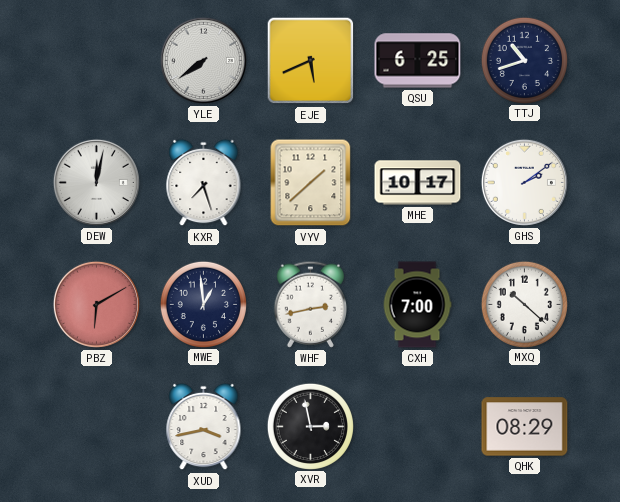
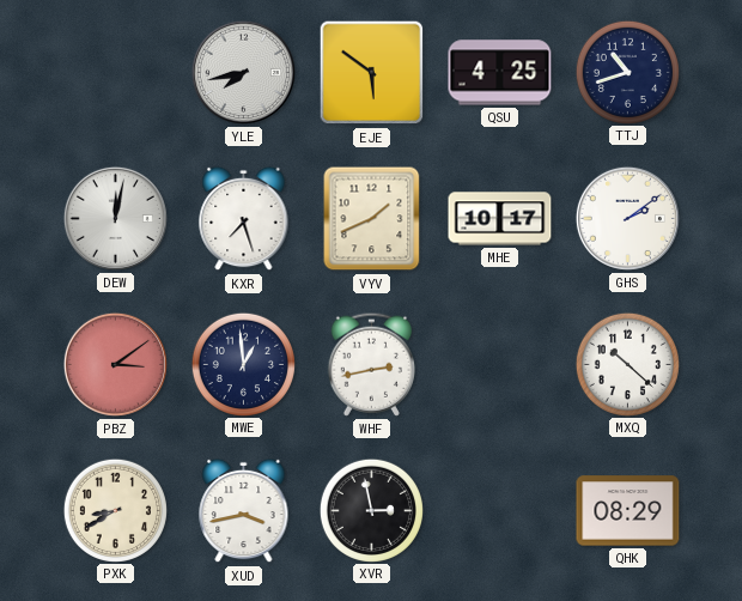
YLE: 7:39 -> 7:43 (243, 72)
EJE: 5:41 -> 5:51 (372, 73)
QSU: 6:25 -> 4:25 (500, 73)
VYV: 1:38 -> 1:41 (372, 219)
PBZ: 6:10 -> 3:09 (115, 364)
CXH: 7:00 -> none (417, 305)
PXK: none -> 8:40 (115, 510)
